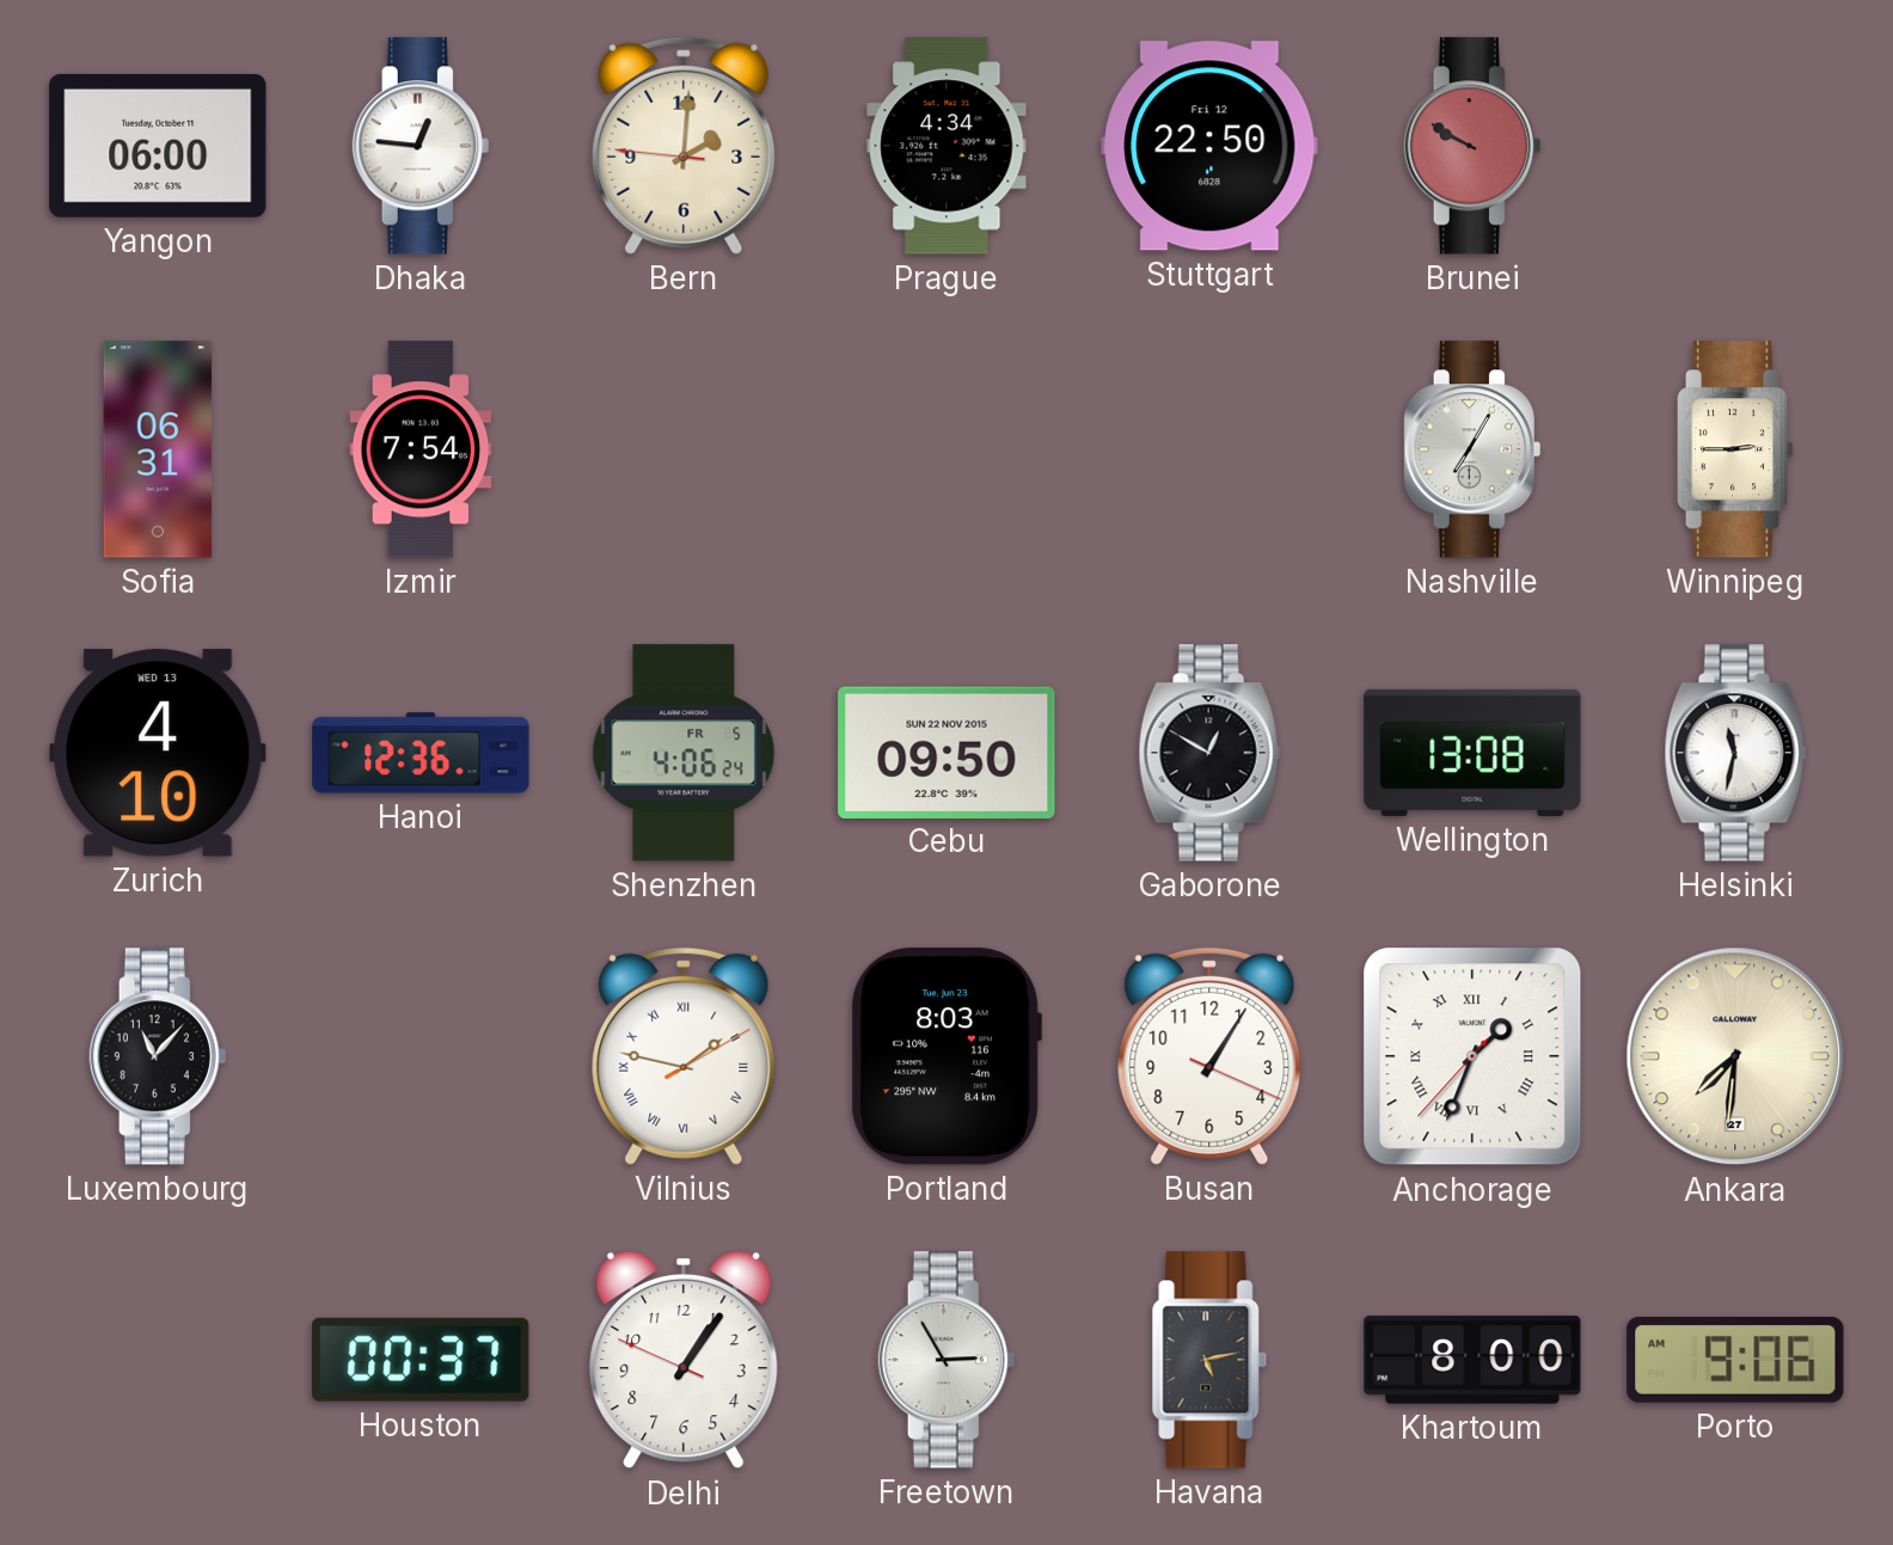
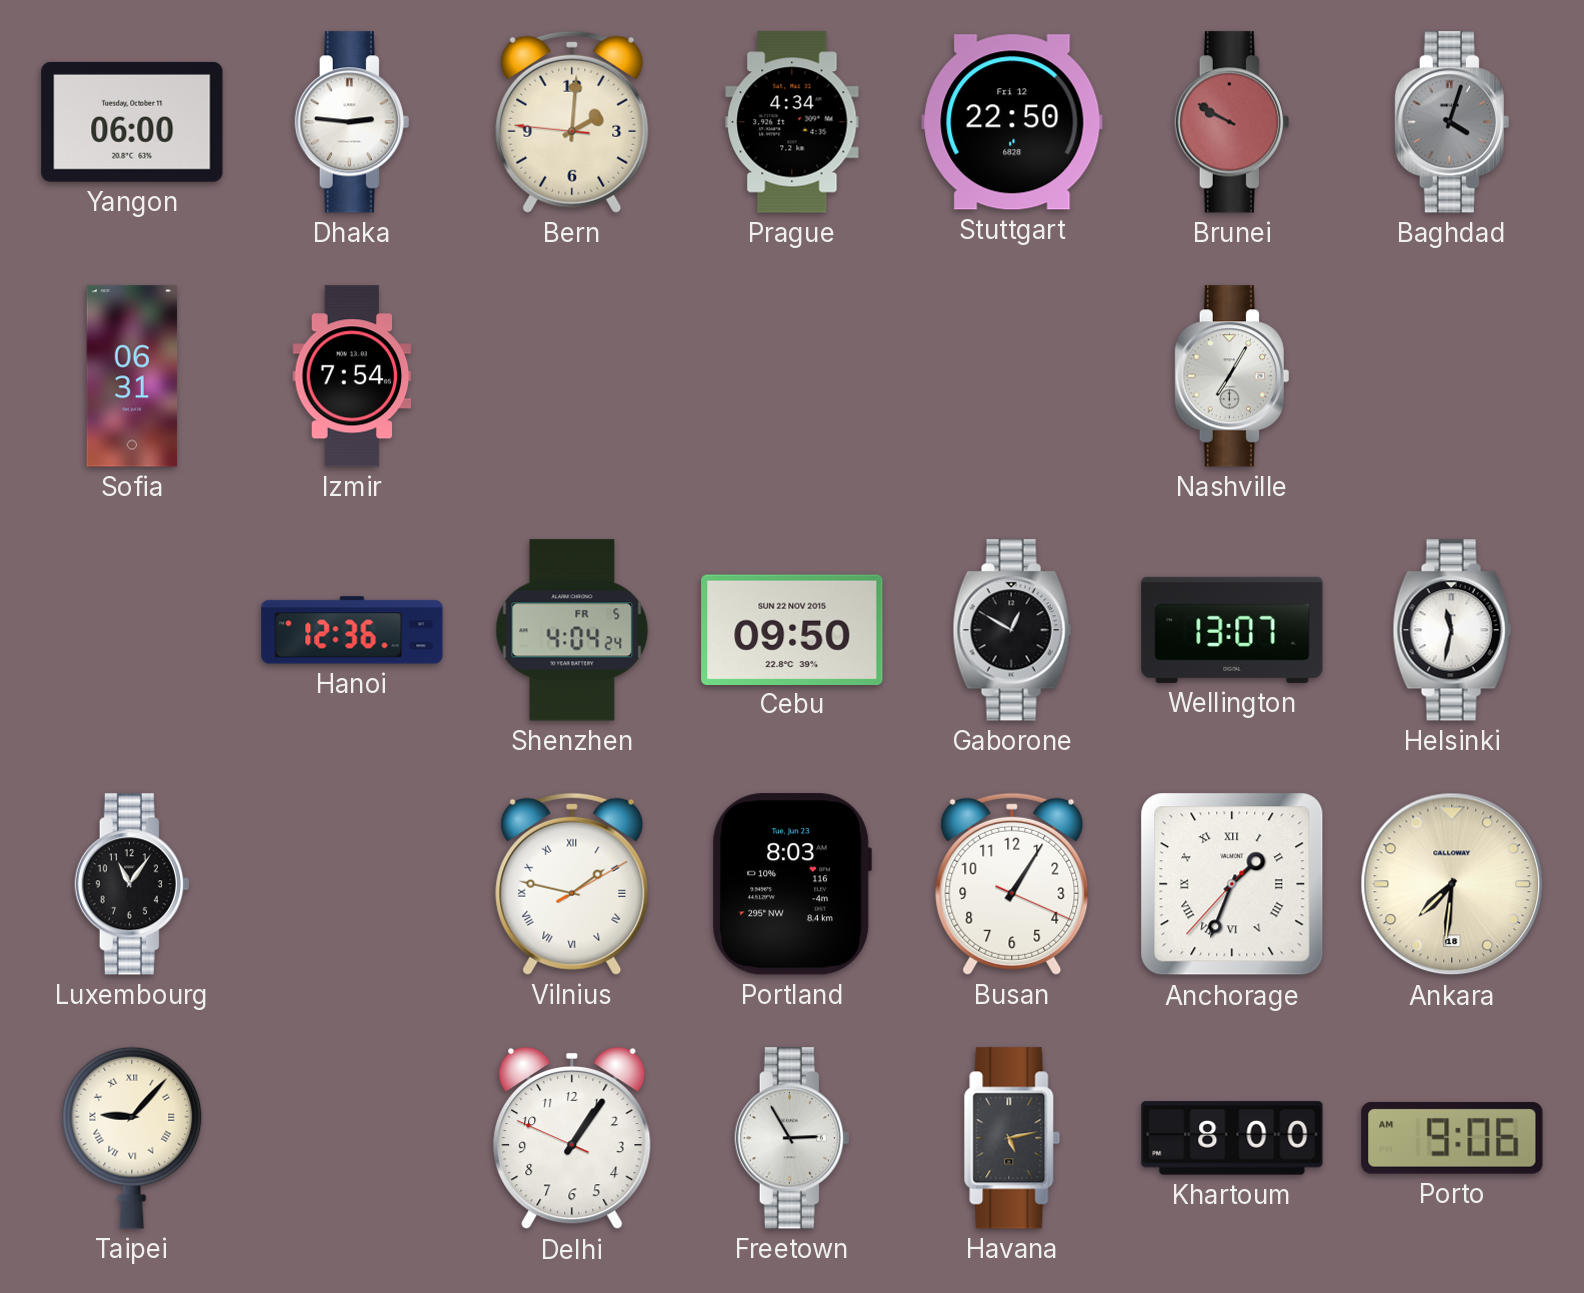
Dhaka: 12:46 -> 2:46 (352, 122)
Baghdad: none -> 4:03 (1452, 122)
Winnipeg: 2:45 -> none (1735, 449)
Zurich: 4:10 -> none (158, 753)
Shenzhen: 4:06 -> 4:04 (572, 630)
Wellington: 13:08 -> 13:07 (1232, 630)
Luxembourg: 11:07 -> 11:06 (132, 884)
Ankara date: 27 -> 18 (1452, 884)
Taipei: none -> 9:07 (132, 1138)
Houston: 00:37 -> none (421, 1360)
